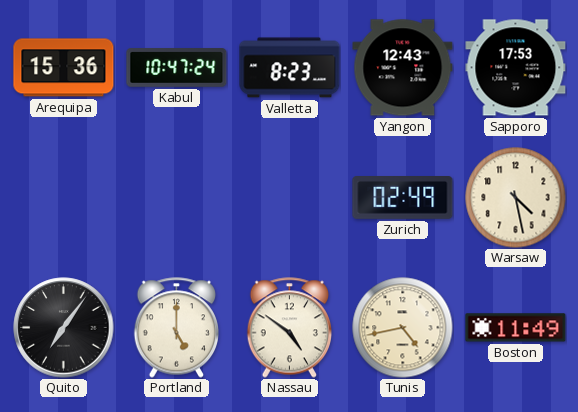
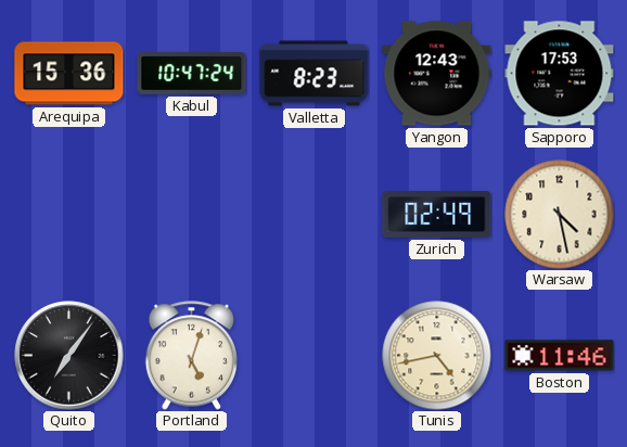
Portland: 5:00 -> 5:03 (191, 356)
Nassau: 4:51 -> none (289, 328)
Boston: 11:49 -> 11:46 (560, 356)
